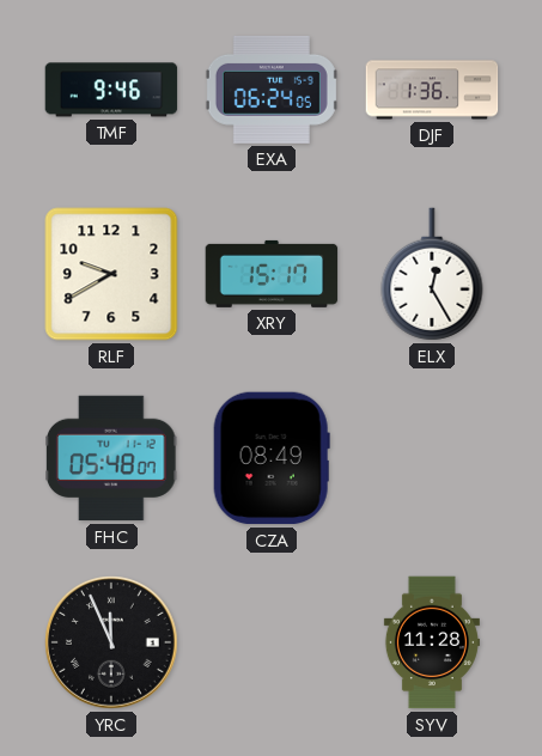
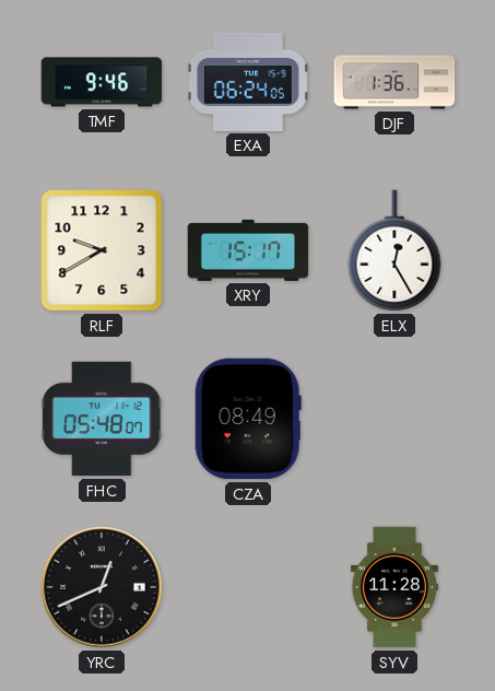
YRC: 11:56 -> 12:41 (102, 587)
